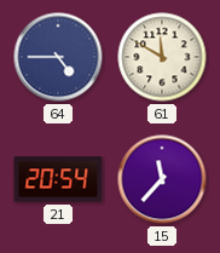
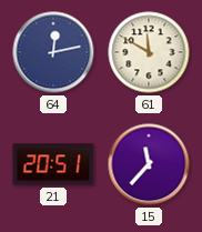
64: 4:45 -> 12:13 (53, 52)
21: 20:54 -> 20:51 (53, 164)
